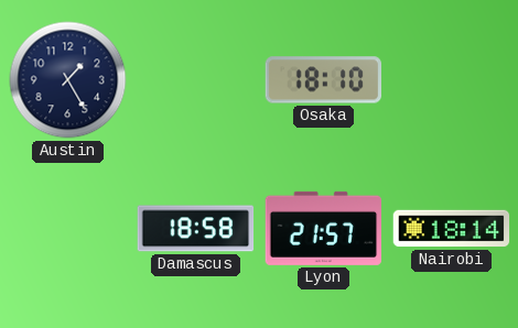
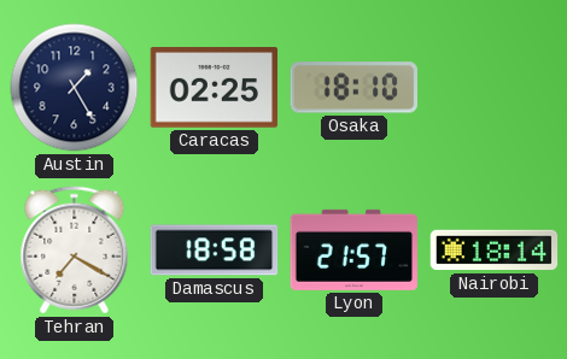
Caracas: none -> 02:25 (215, 88)
Tehran: none -> 7:20 (75, 251)
